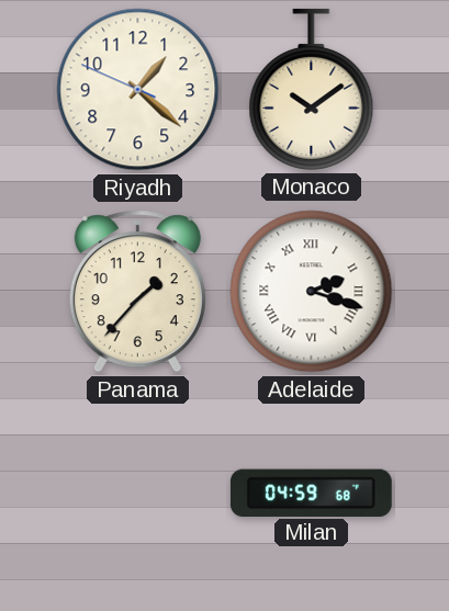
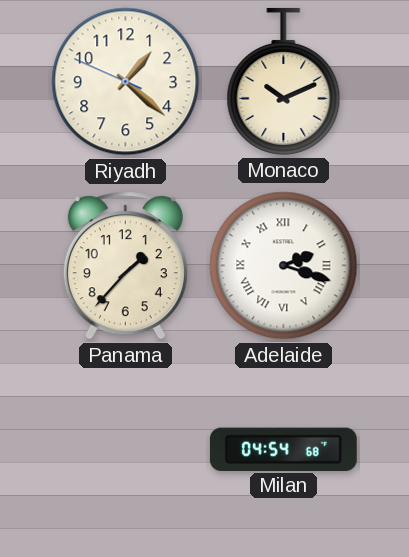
Monaco: 10:09 -> 10:11 (284, 81)
Milan: 04:59 -> 04:54 (283, 449)
